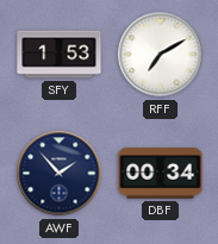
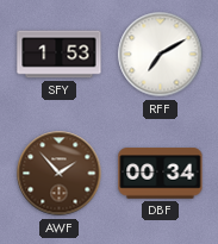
AWF dial: navy -> brown (60, 174)
